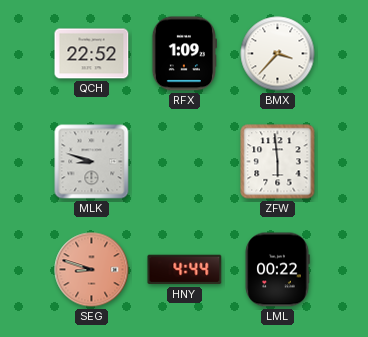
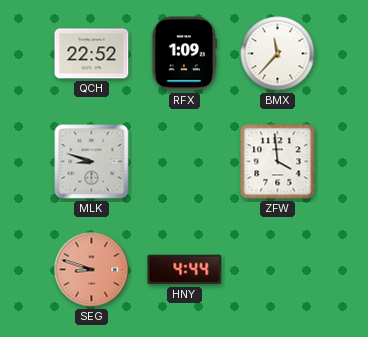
BMX: 3:37 -> 11:37 (278, 54)
ZFW: 5:59 -> 3:59 (278, 162)
LML: 00:22 -> none (277, 270)
